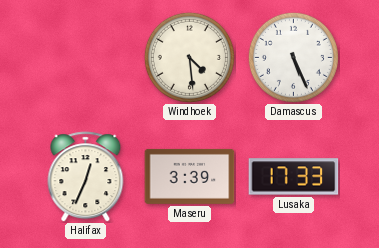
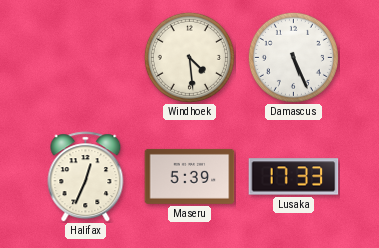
Maseru: 3:39 -> 5:39 (190, 176)
